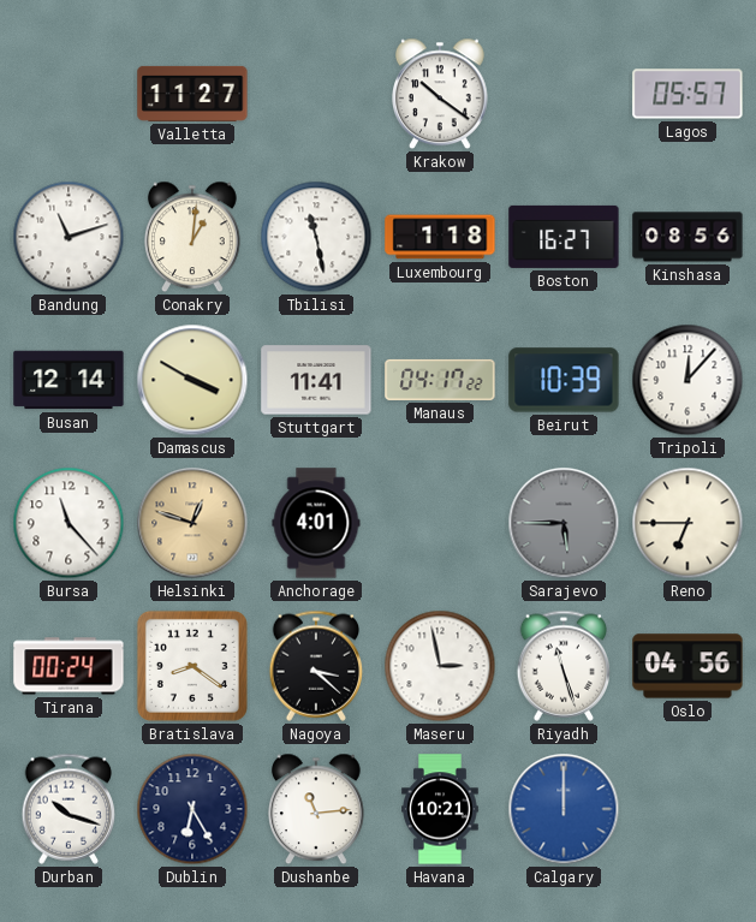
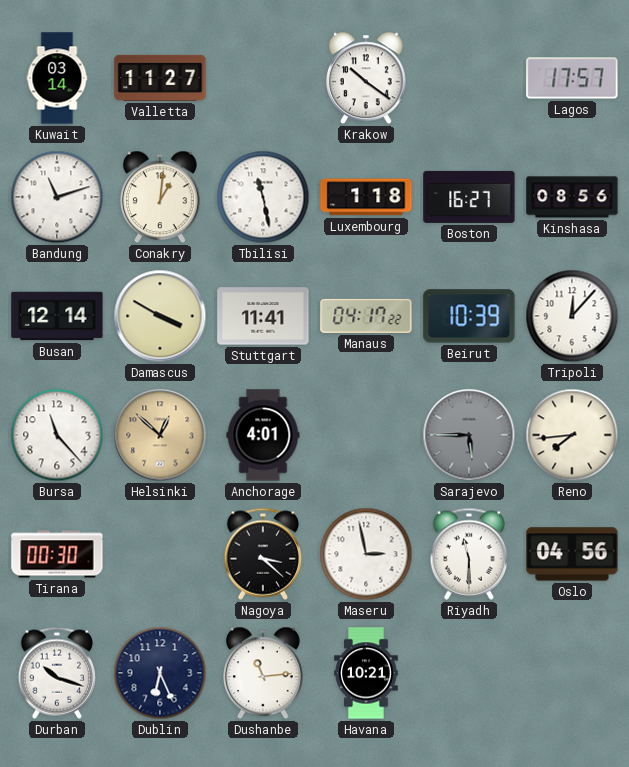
Kuwait: none -> 03:14 (57, 78)
Lagos: 05:57 -> 17:57 (572, 78)
Helsinki: 12:48 -> 12:52 (160, 435)
Reno: 6:45 -> 7:44 (572, 435)
Tirana: 00:24 -> 00:30 (57, 554)
Bratislava: 8:21 -> none (192, 666)
Riyadh: 11:27 -> 11:30 (469, 554)
Dublin: 6:25 -> 6:26 (160, 673)
Calgary: 12:00 -> none (564, 809)
